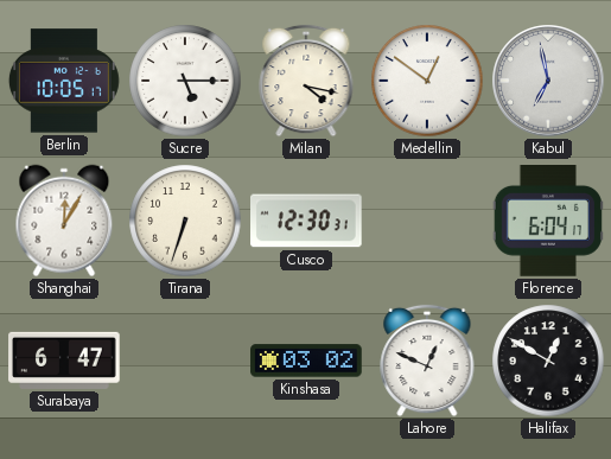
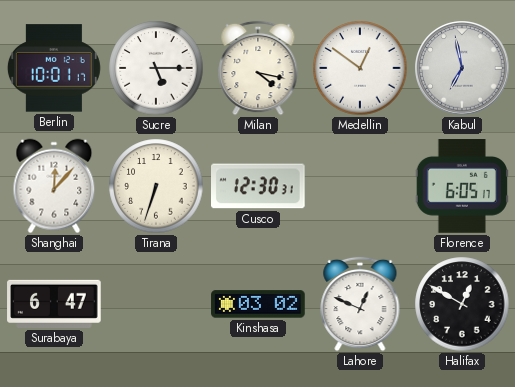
Berlin: 10:05 -> 10:01 (54, 68)
Shanghai: 12:05 -> 12:07 (54, 186)
Florence: 6:04 -> 6:05 (461, 187)
